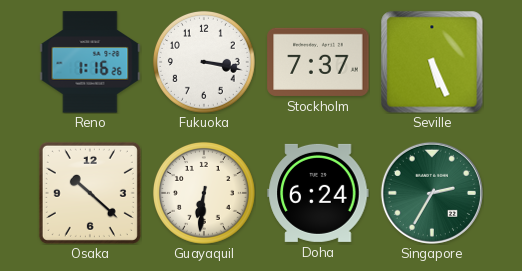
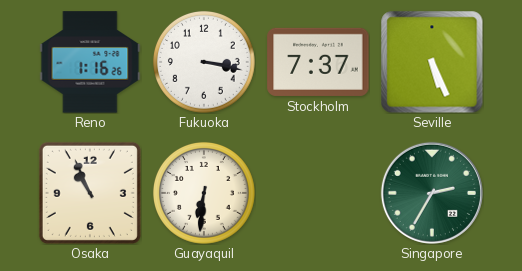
Osaka: 10:22 -> 10:56 (90, 193)
Doha: 6:24 -> none (318, 193)
